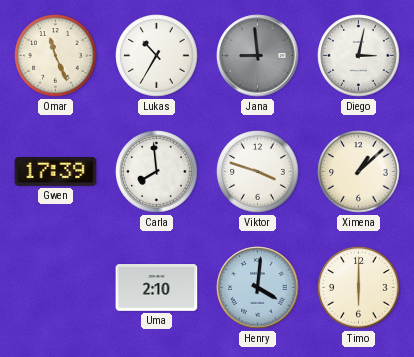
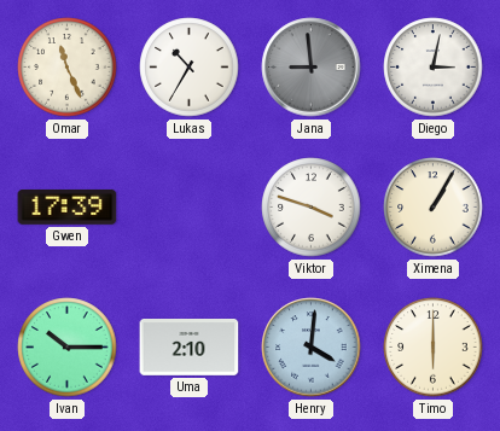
Carla: 7:59 -> none (157, 172)
Ximena: 1:08 -> 1:05 (434, 208)
Ivan: none -> 10:15 (68, 348)
